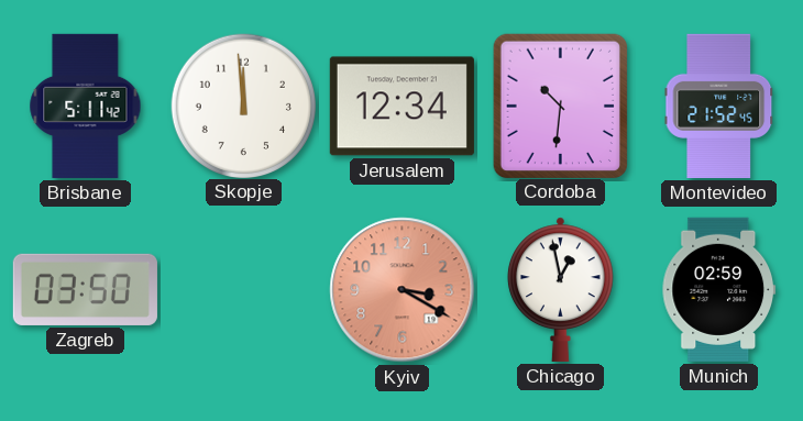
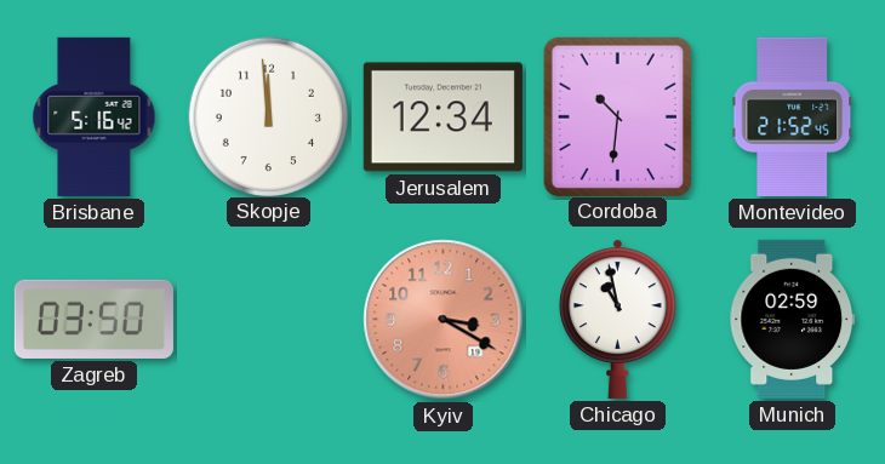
Brisbane: 5:11 -> 5:16 (95, 116)
Chicago: 12:58 -> 10:58 (618, 319)
